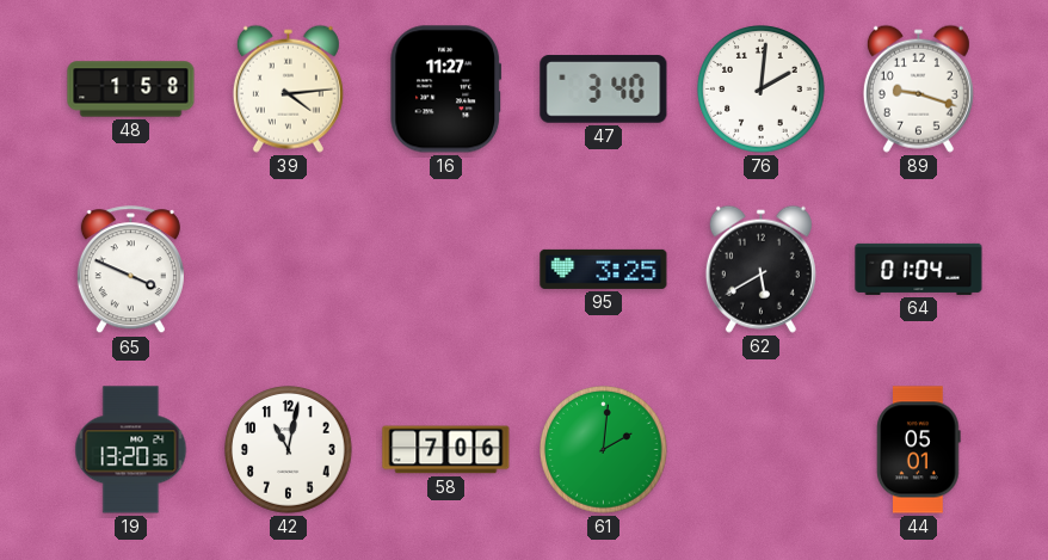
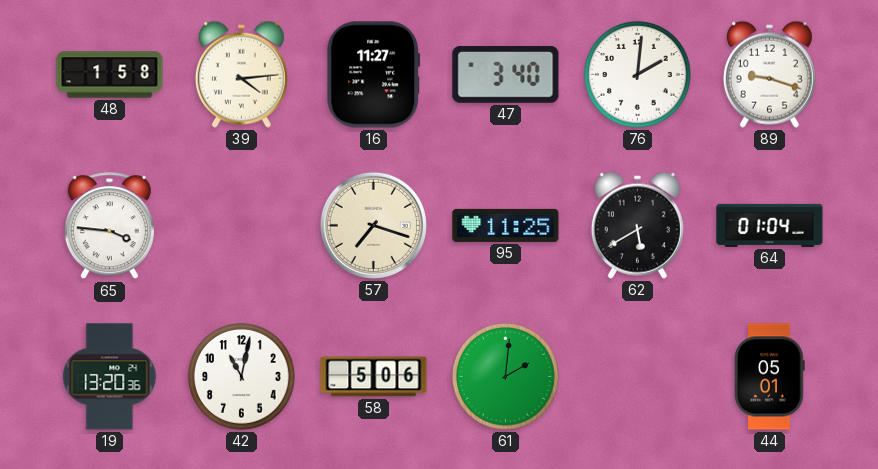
65: 3:49 -> 3:46 (109, 226)
57: none -> 7:18 (373, 225)
95: 3:25 -> 11:25 (506, 225)
58: 7:06 -> 5:06 (374, 377)
